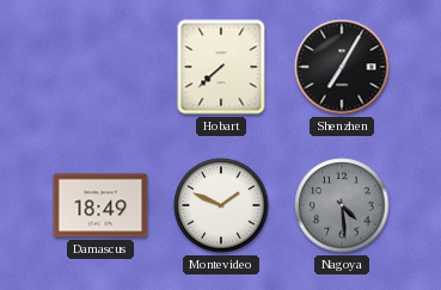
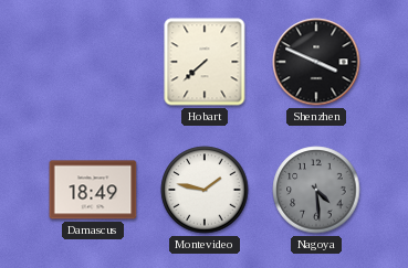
Shenzhen: 7:05 -> 3:49 (316, 62)
Montevideo: 1:49 -> 1:47 (205, 190)
